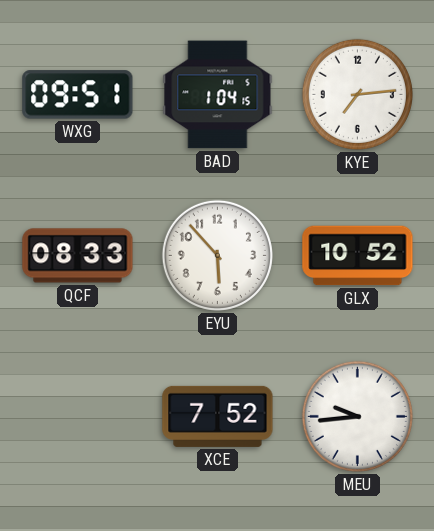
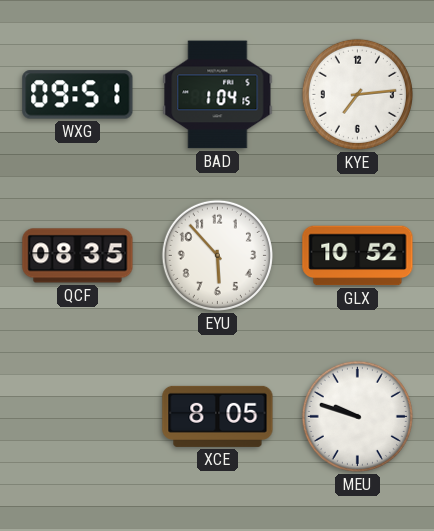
QCF: 08:33 -> 08:35 (78, 256)
XCE: 7:52 -> 8:05 (218, 416)
MEU: 9:44 -> 9:48 (357, 416)
